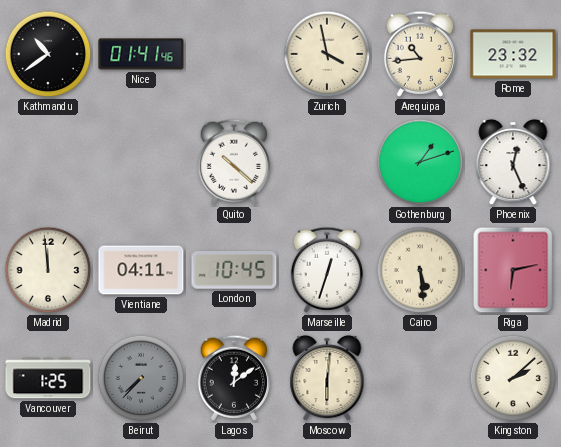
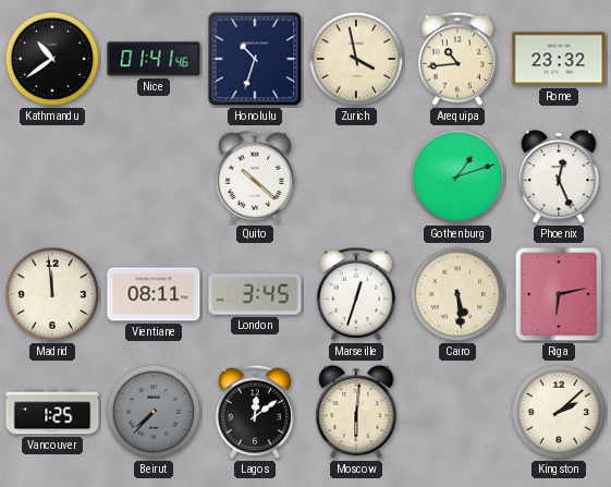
Honolulu: none -> 10:33 (255, 59)
Vientiane: 04:11 -> 08:11 (154, 294)
London: 10:45 -> 3:45 (255, 294)
